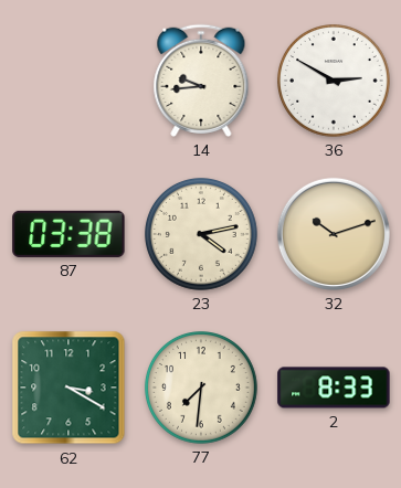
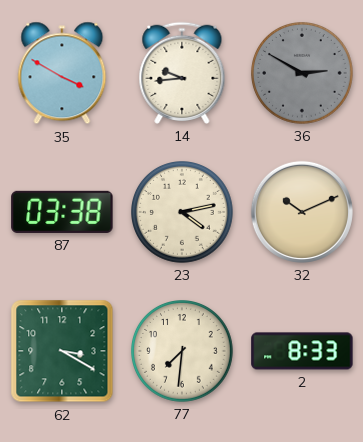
35: none -> 3:50 (62, 73)
36 dial: white -> grey (303, 74)
32: 10:12 -> 10:11 (302, 212)
